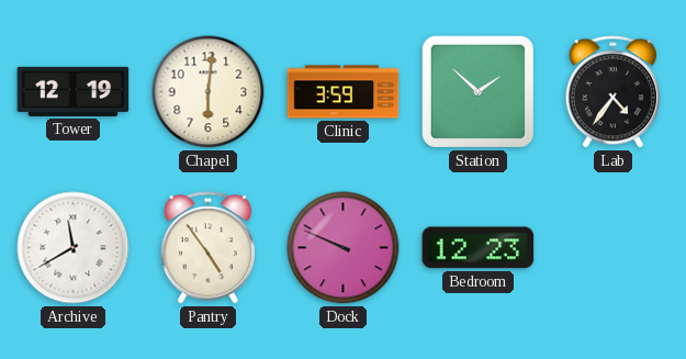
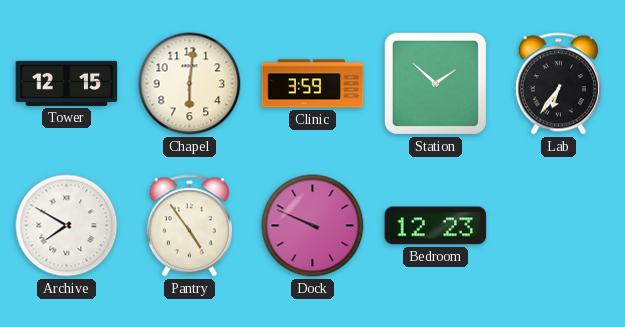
Tower: 12:19 -> 12:15 (67, 83)
Lab: 4:36 -> 6:36 (558, 84)
Archive: 11:40 -> 7:50 (67, 226)
